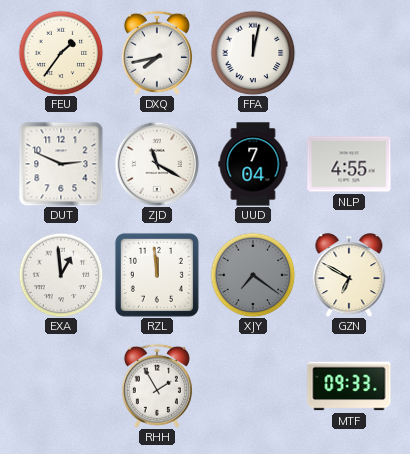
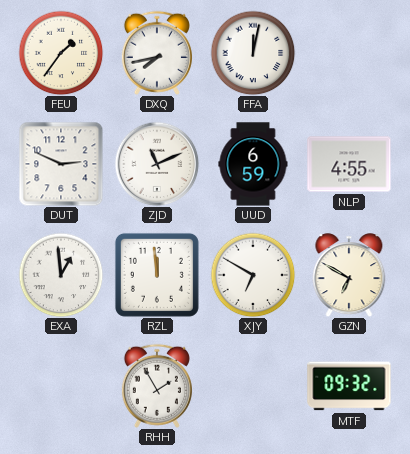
ZJD: 11:20 -> 11:11 (157, 164)
UUD: 7:04 -> 6:59 (253, 164)
XJY: 7:21 -> 6:50 (253, 275)
XJY dial: grey -> white (253, 275)
MTF: 09:33 -> 09:32 (349, 386)
